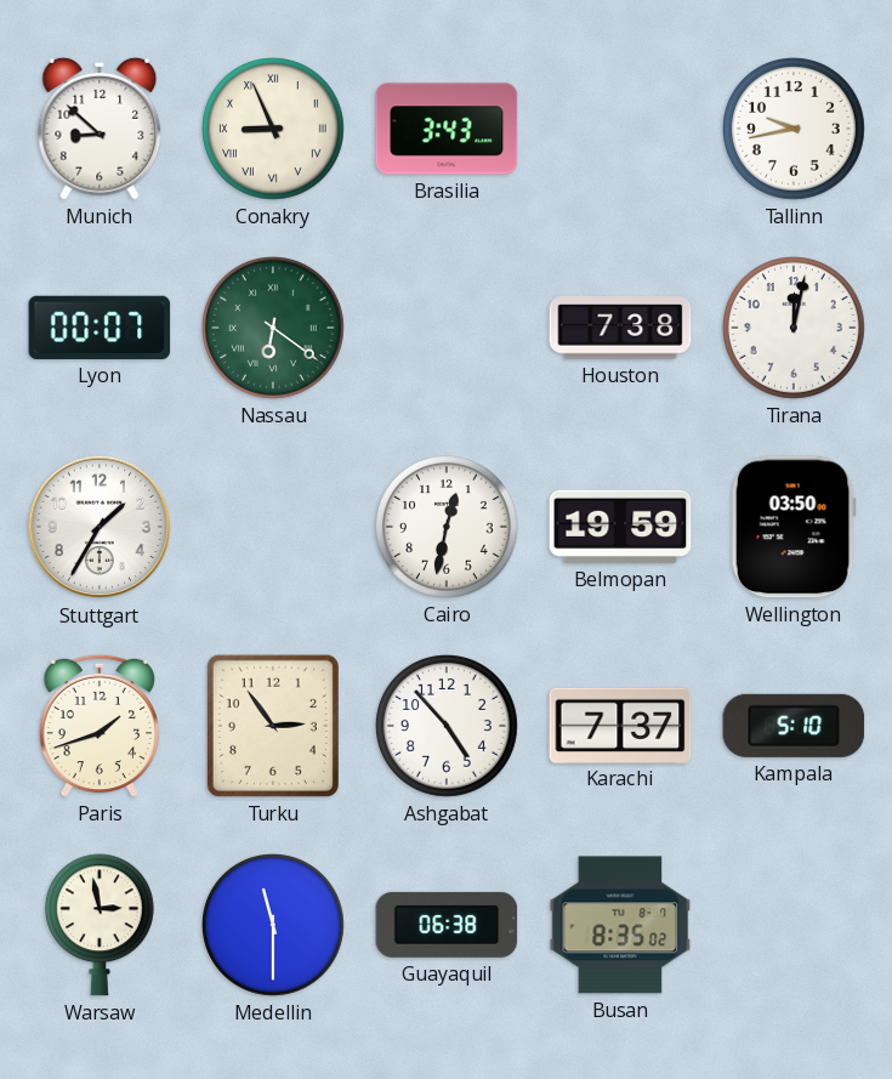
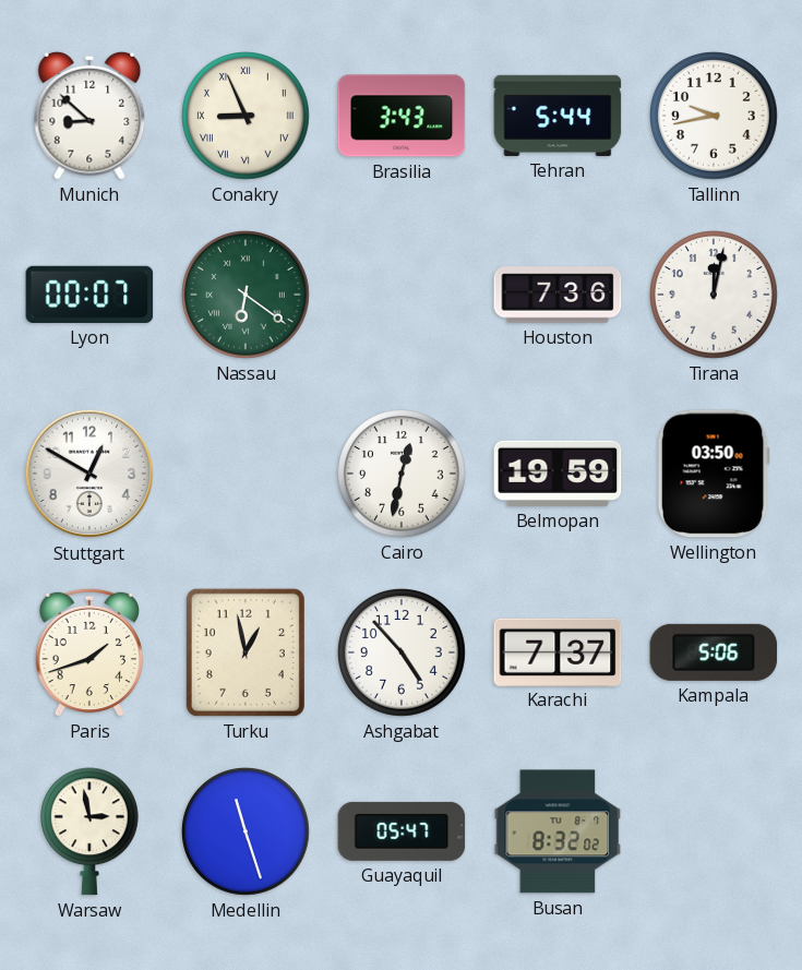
Tehran: none -> 5:44 (558, 116)
Houston: 7:38 -> 7:36 (558, 295)
Stuttgart: 1:35 -> 12:50 (89, 474)
Turku: 2:54 -> 12:58 (246, 652)
Kampala: 5:10 -> 5:06 (714, 652)
Medellin: 11:30 -> 11:27 (247, 833)
Guayaquil: 06:38 -> 05:47 (402, 831)
Busan: 8:35 -> 8:32 (558, 831)
